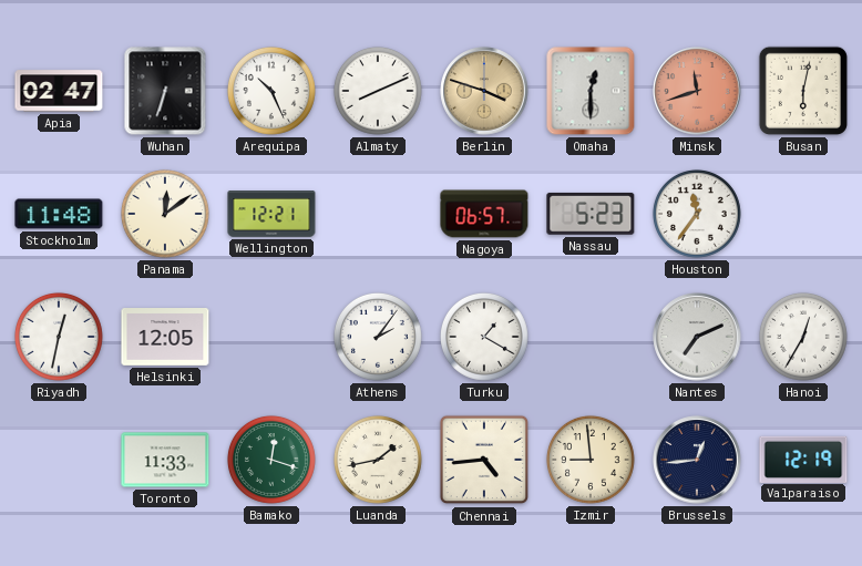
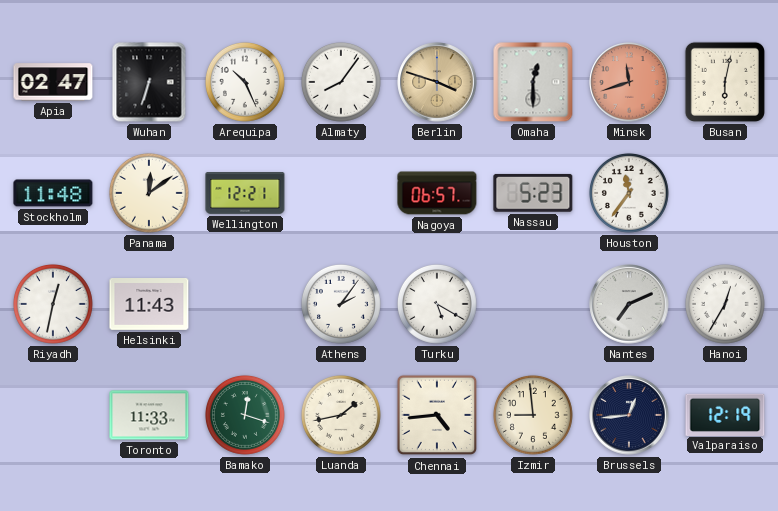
Almaty: 8:11 -> 8:06 (341, 82)
Helsinki: 12:05 -> 11:43 (149, 305)
Turku: 1:20 -> 5:20 (437, 304)
